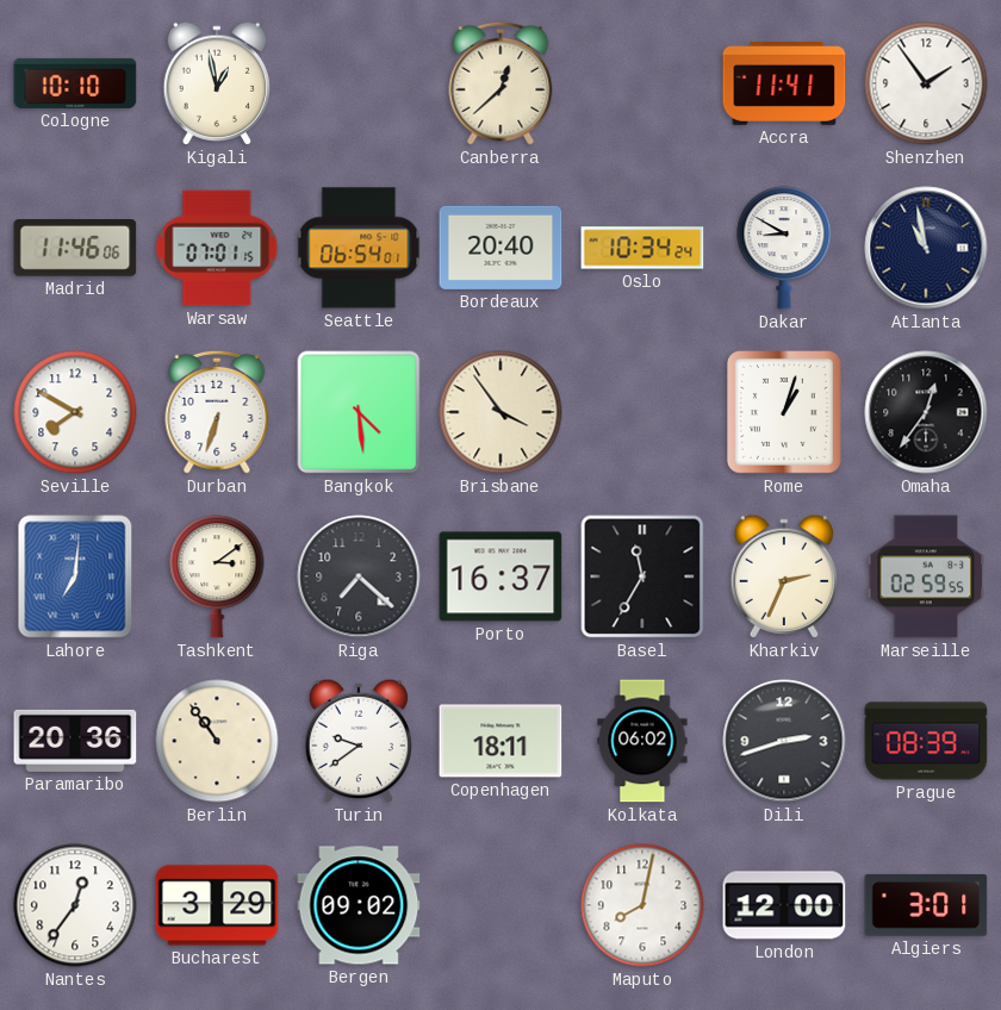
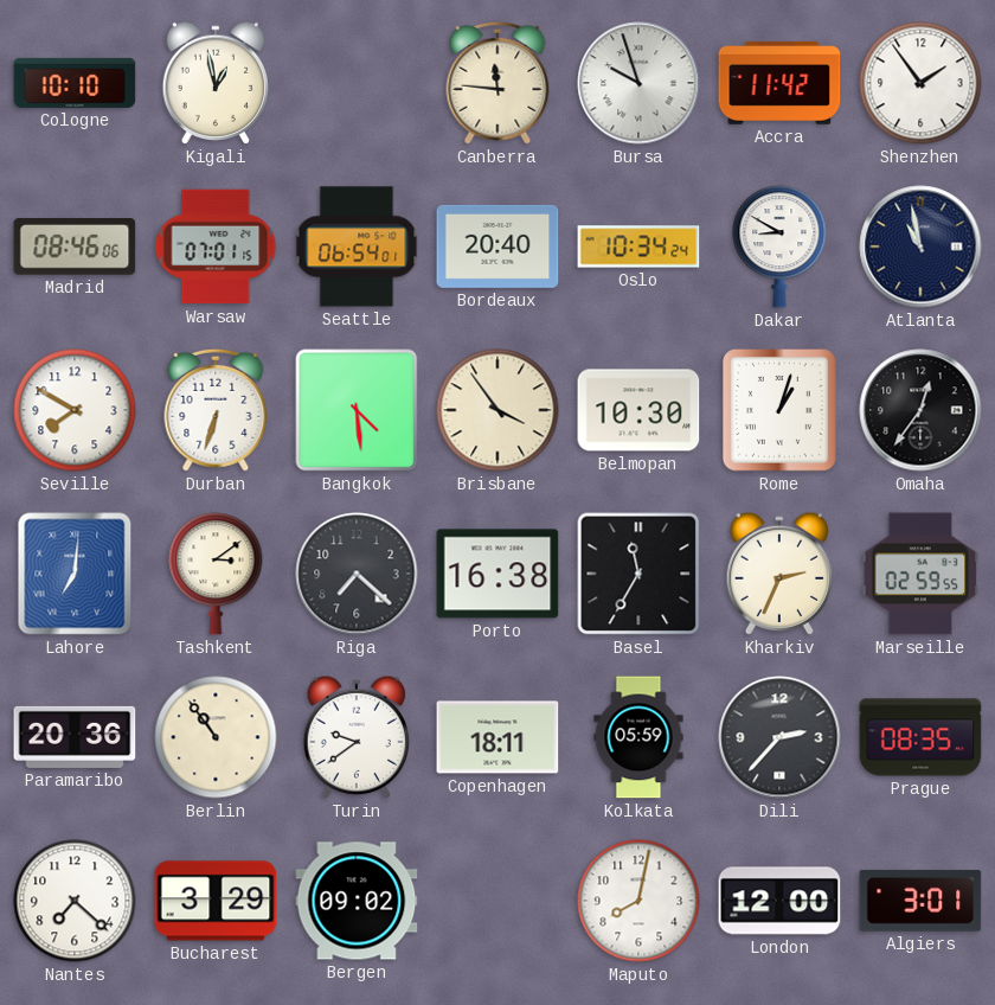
Canberra: 12:38 -> 11:46 (497, 83)
Bursa: none -> 9:57 (638, 83)
Accra: 11:41 -> 11:42 (779, 84)
Madrid: 11:46 -> 08:46 (75, 247)
Belmopan: none -> 10:30 (638, 410)
Porto: 16:37 -> 16:38 (497, 574)
Kolkata: 06:02 -> 05:59 (638, 737)
Dili: 2:42 -> 2:37 (779, 737)
Prague: 08:39 -> 08:35 (920, 737)
Nantes: 12:36 -> 7:22 (75, 901)
